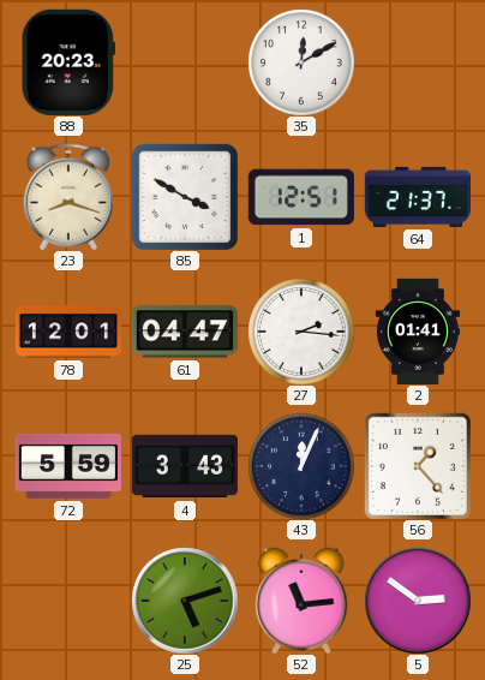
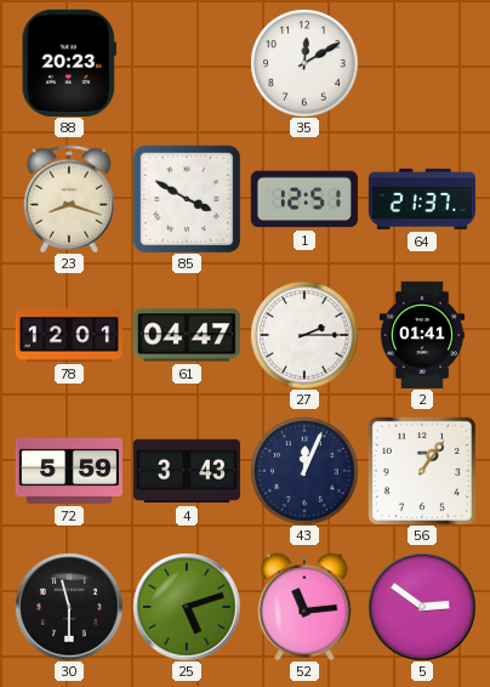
27: 2:16 -> 2:15 (304, 335)
56: 1:23 -> 1:06 (422, 471)
30: none -> 11:30 (69, 607)
